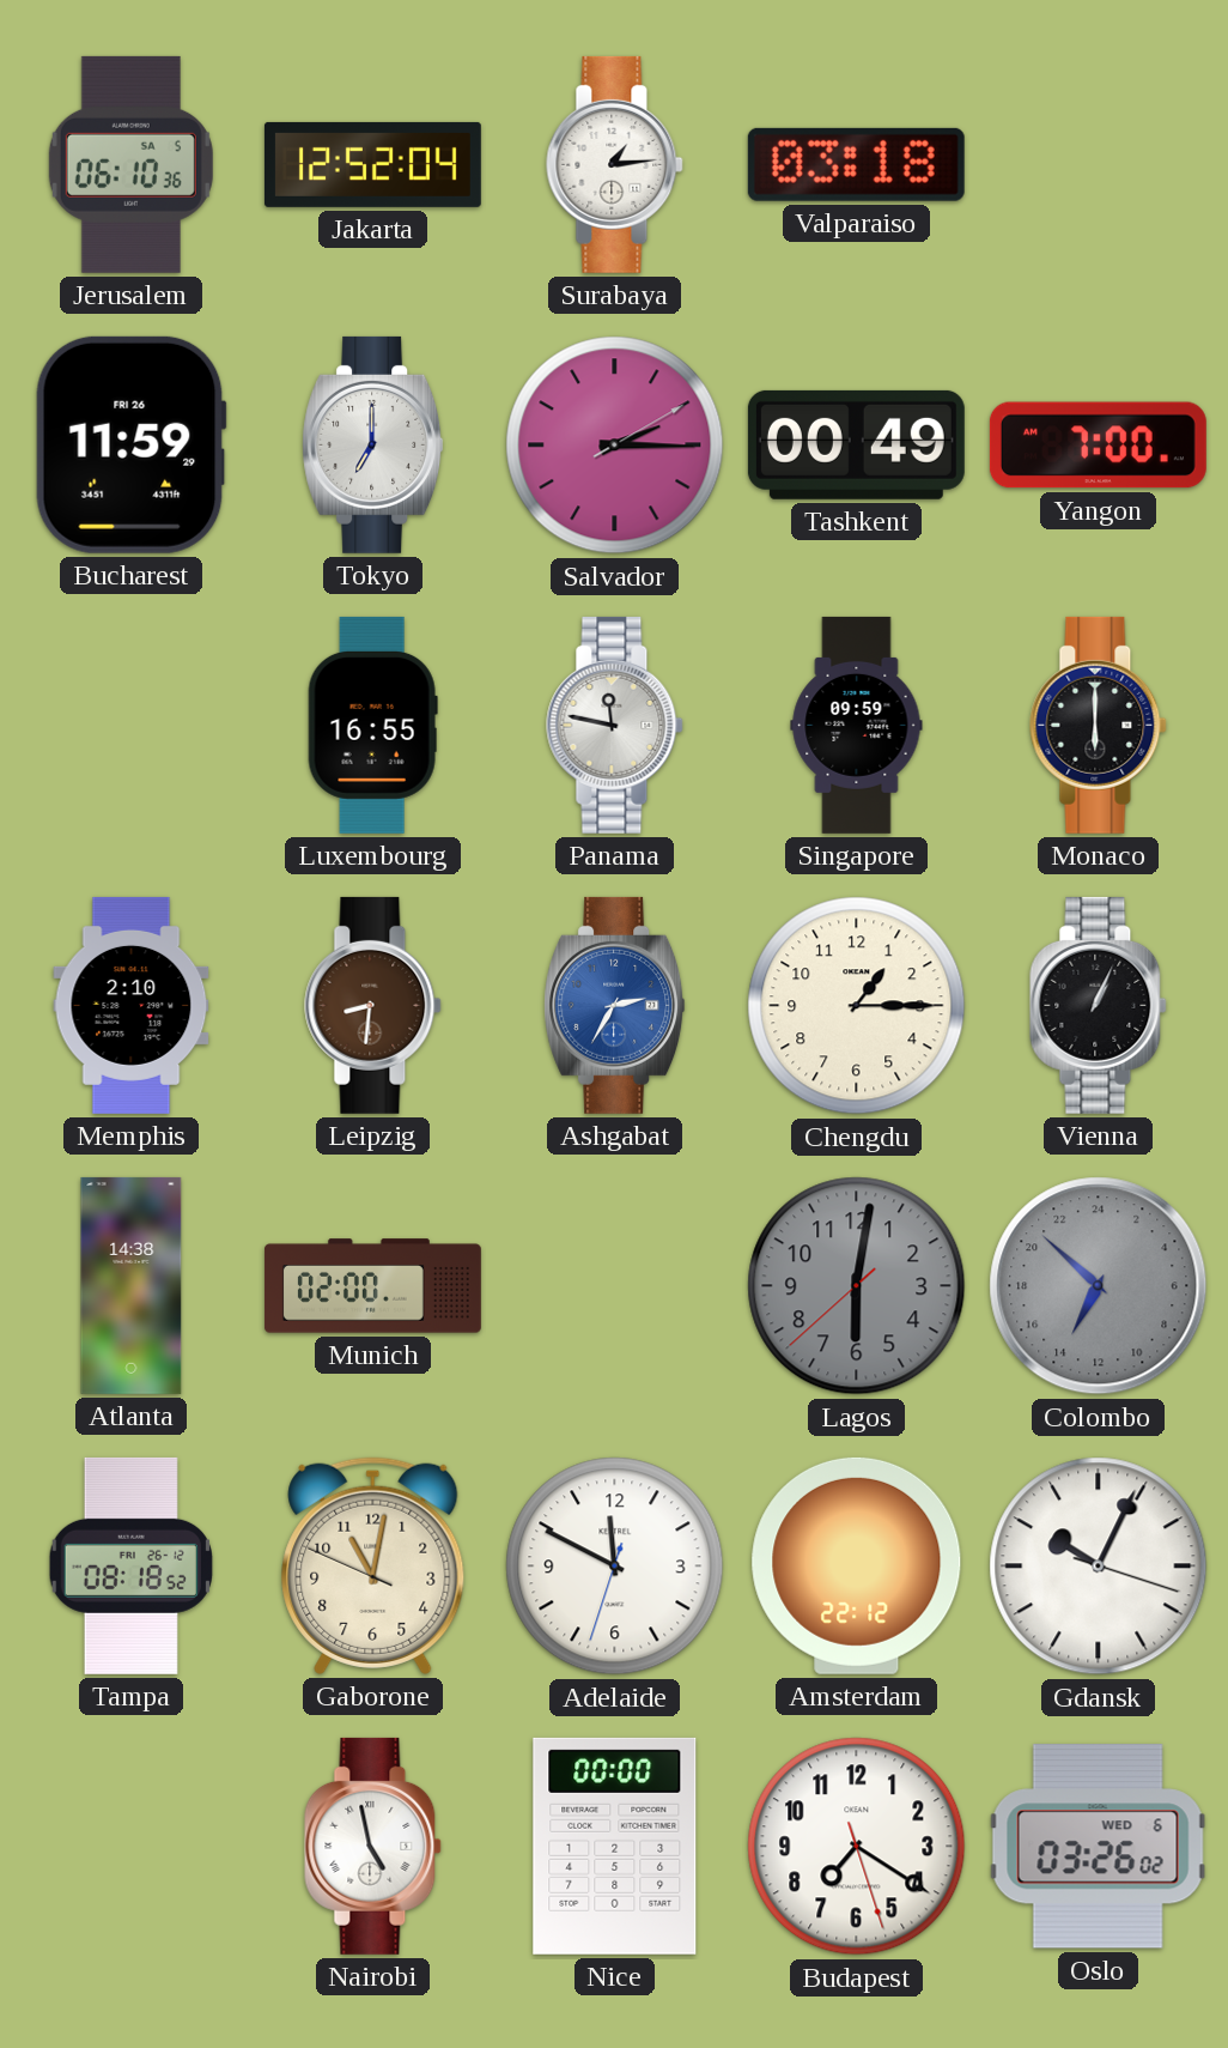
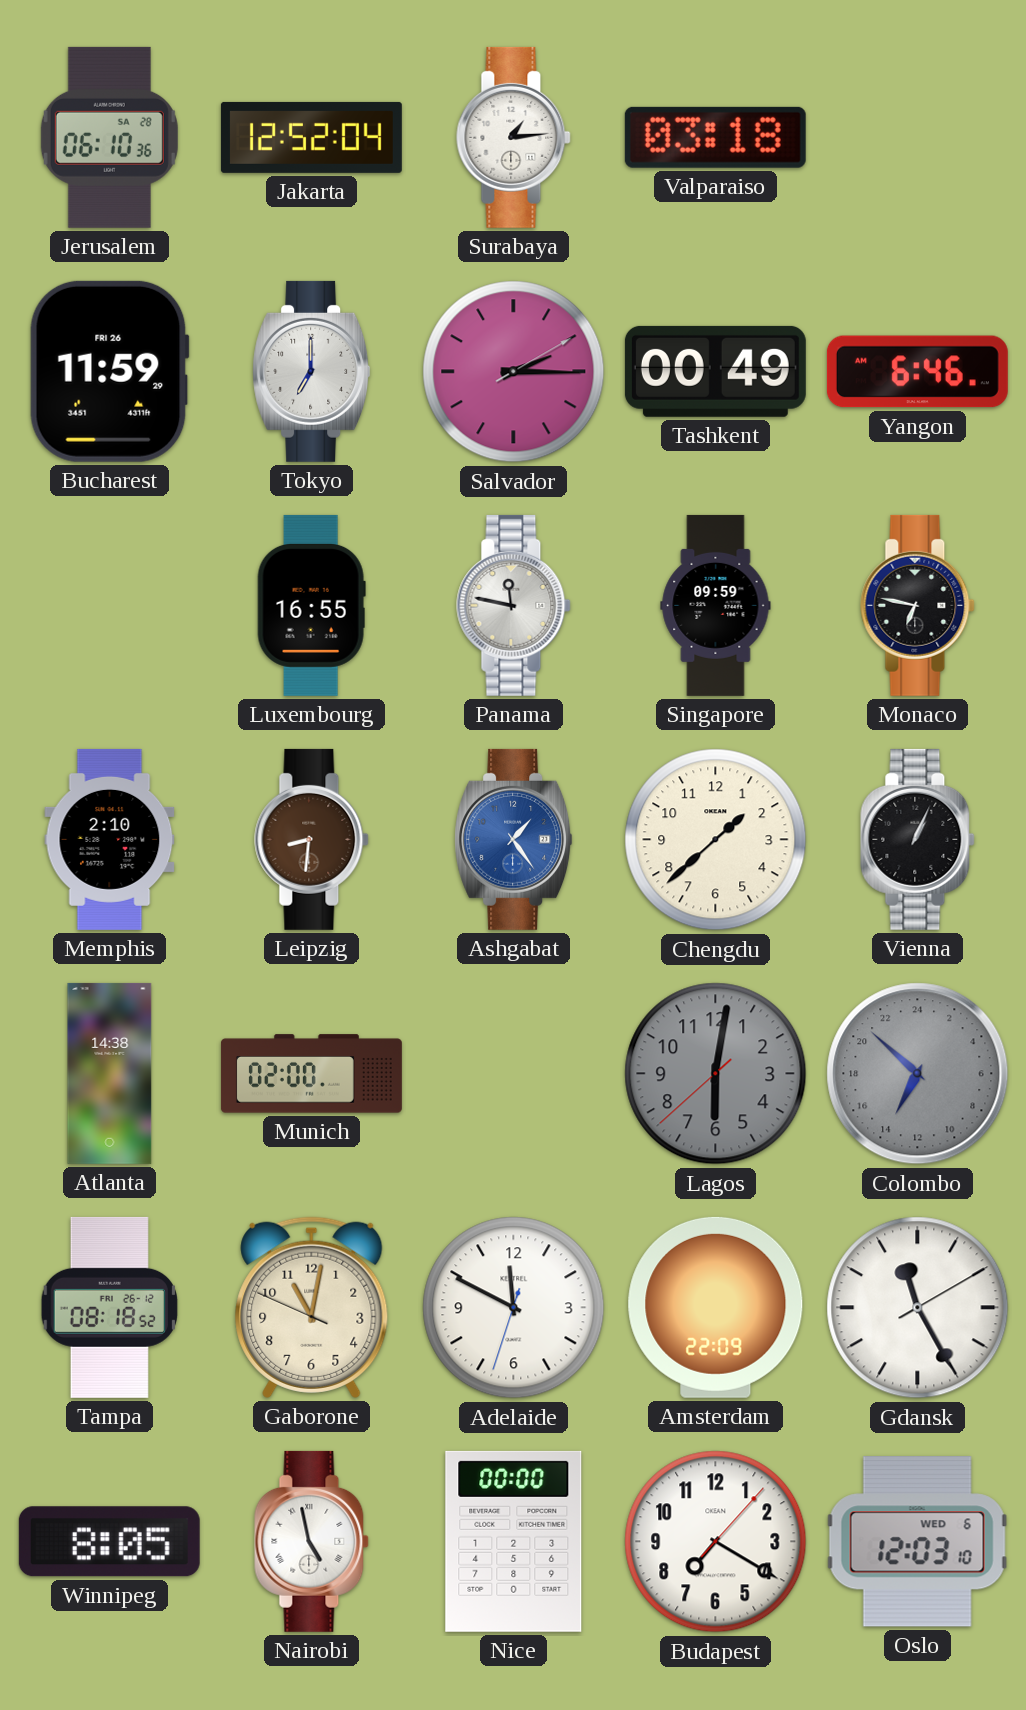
Jerusalem date: SA 5 -> SA 28 (109, 137)
Yangon: 7:00 -> 6:46 (917, 372)
Monaco: 6:00 -> 6:47 (918, 605)
Ashgabat: 2:35 -> 1:24 (514, 839)
Chengdu: 1:15 -> 1:38 (716, 840)
Amsterdam: 22:12 -> 22:09 (716, 1307)
Gdansk: 10:04 -> 11:25 (918, 1308)
Winnipeg: none -> 8:05 (109, 1542)
Budapest: 7:20:27 -> 7:20:07 (716, 1542)
Oslo: 03:26 -> 12:03 (918, 1542)
